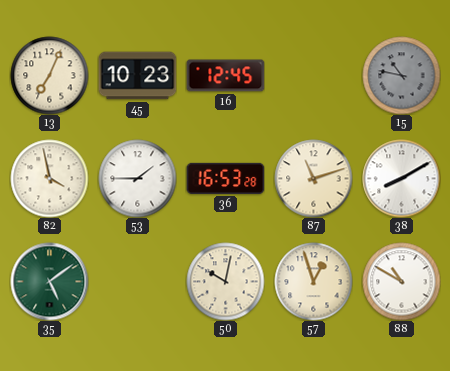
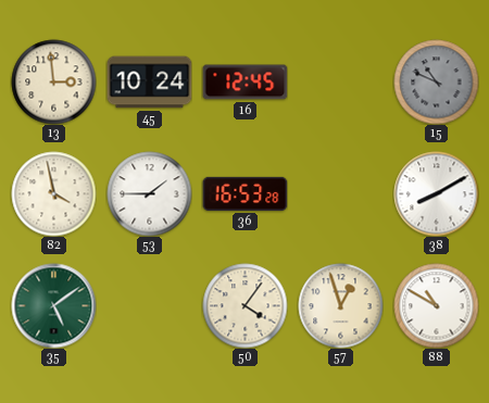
13: 7:04 -> 2:59 (53, 81)
45: 10:23 -> 10:24 (149, 83)
15: 10:47 -> 10:49 (436, 81)
87: 11:12 -> none (313, 178)
50: 10:02 -> 4:06 (244, 305)
